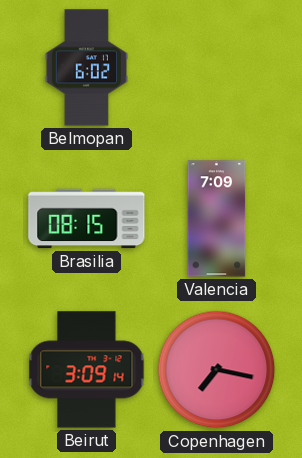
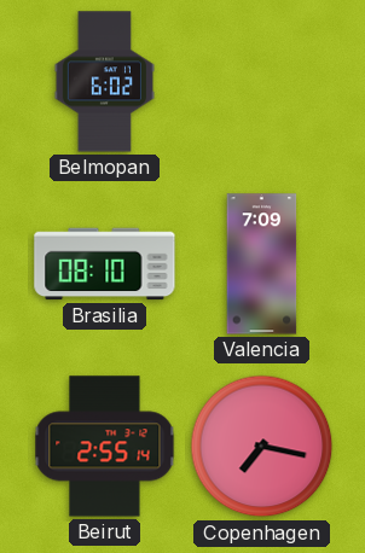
Brasilia: 08:15 -> 08:10 (105, 264)
Beirut: 3:09 -> 2:55 (105, 447)
